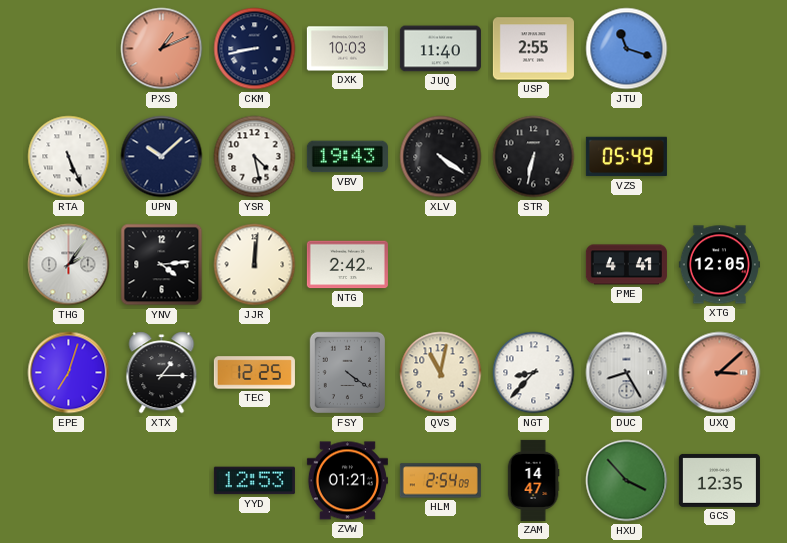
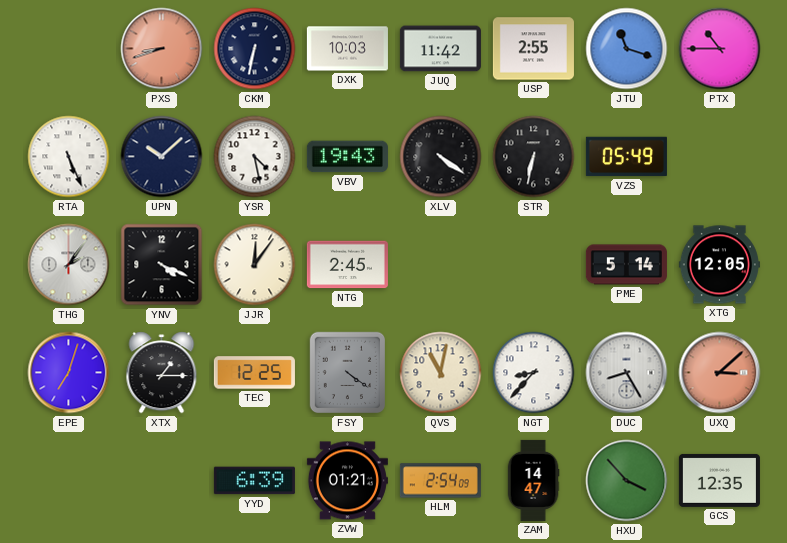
PXS: 1:11 -> 8:42 (162, 49)
CKM: 8:43 -> 6:32 (255, 49)
JUQ: 11:40 -> 11:42 (440, 49)
PTX: none -> 10:45 (720, 49)
YNV: 4:14 -> 4:19 (162, 265)
JJR: 12:01 -> 12:06 (255, 265)
NTG: 2:42 -> 2:45 (347, 265)
PME: 4:41 -> 5:14 (626, 265)
YYD: 12:53 -> 6:39 (254, 481)
